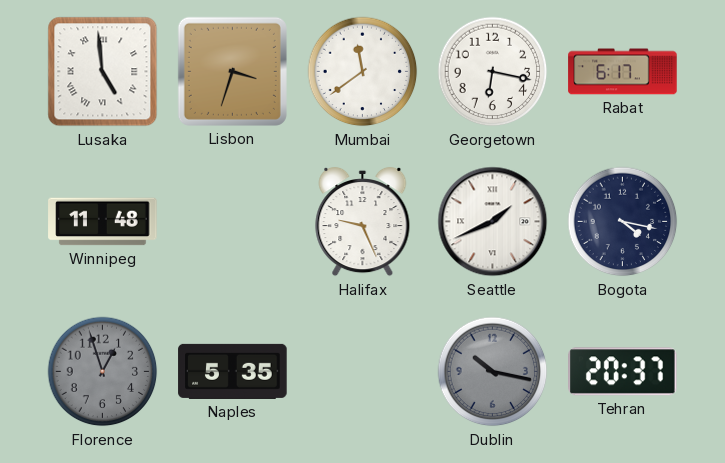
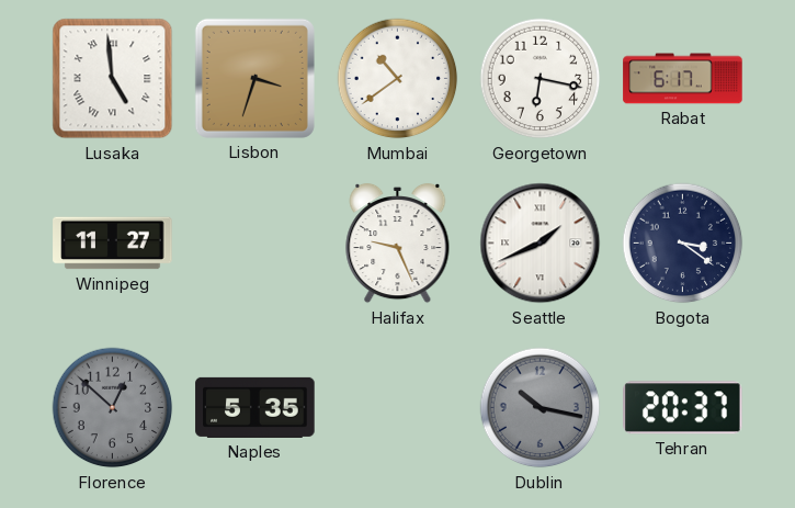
Mumbai: 11:39 -> 10:39 (398, 79)
Winnipeg: 11:48 -> 11:27 (113, 244)
Bogota: 4:17 -> 3:21 (683, 244)
Florence: 12:57 -> 12:52 (113, 408)
